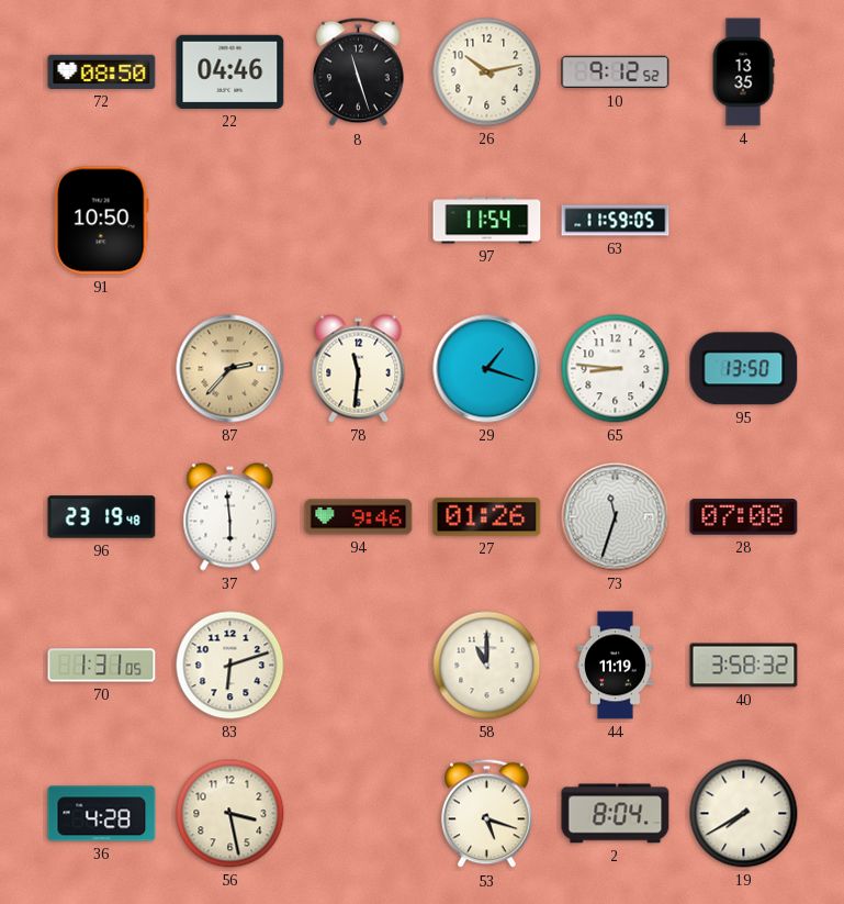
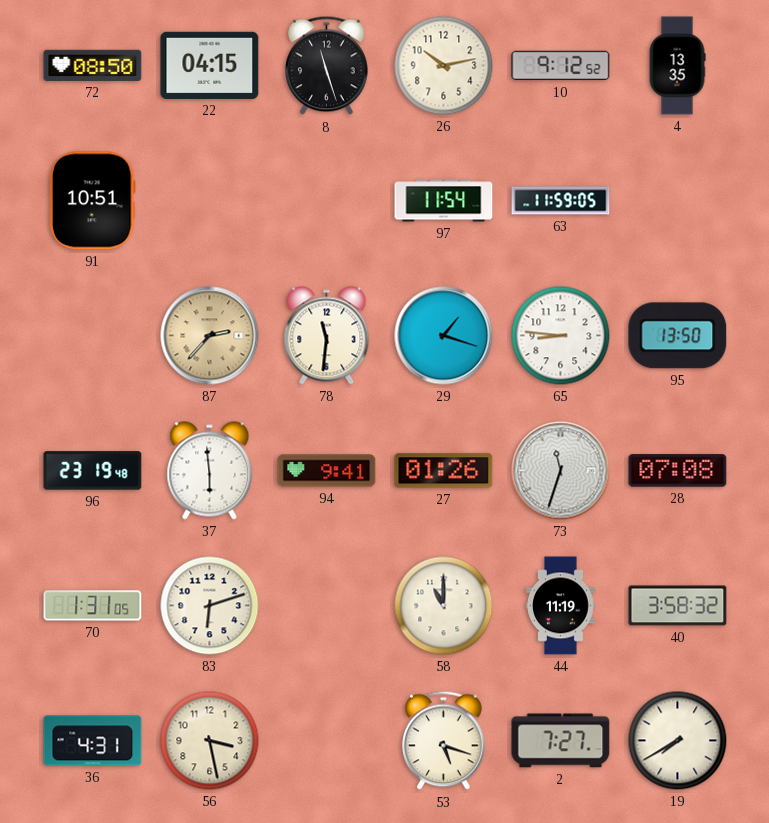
22: 04:46 -> 04:15 (210, 65)
91: 10:50 -> 10:51 (92, 201)
94: 9:46 -> 9:41 (327, 471)
36: 4:28 -> 4:31 (93, 741)
2: 8:04 -> 7:27 (561, 741)
